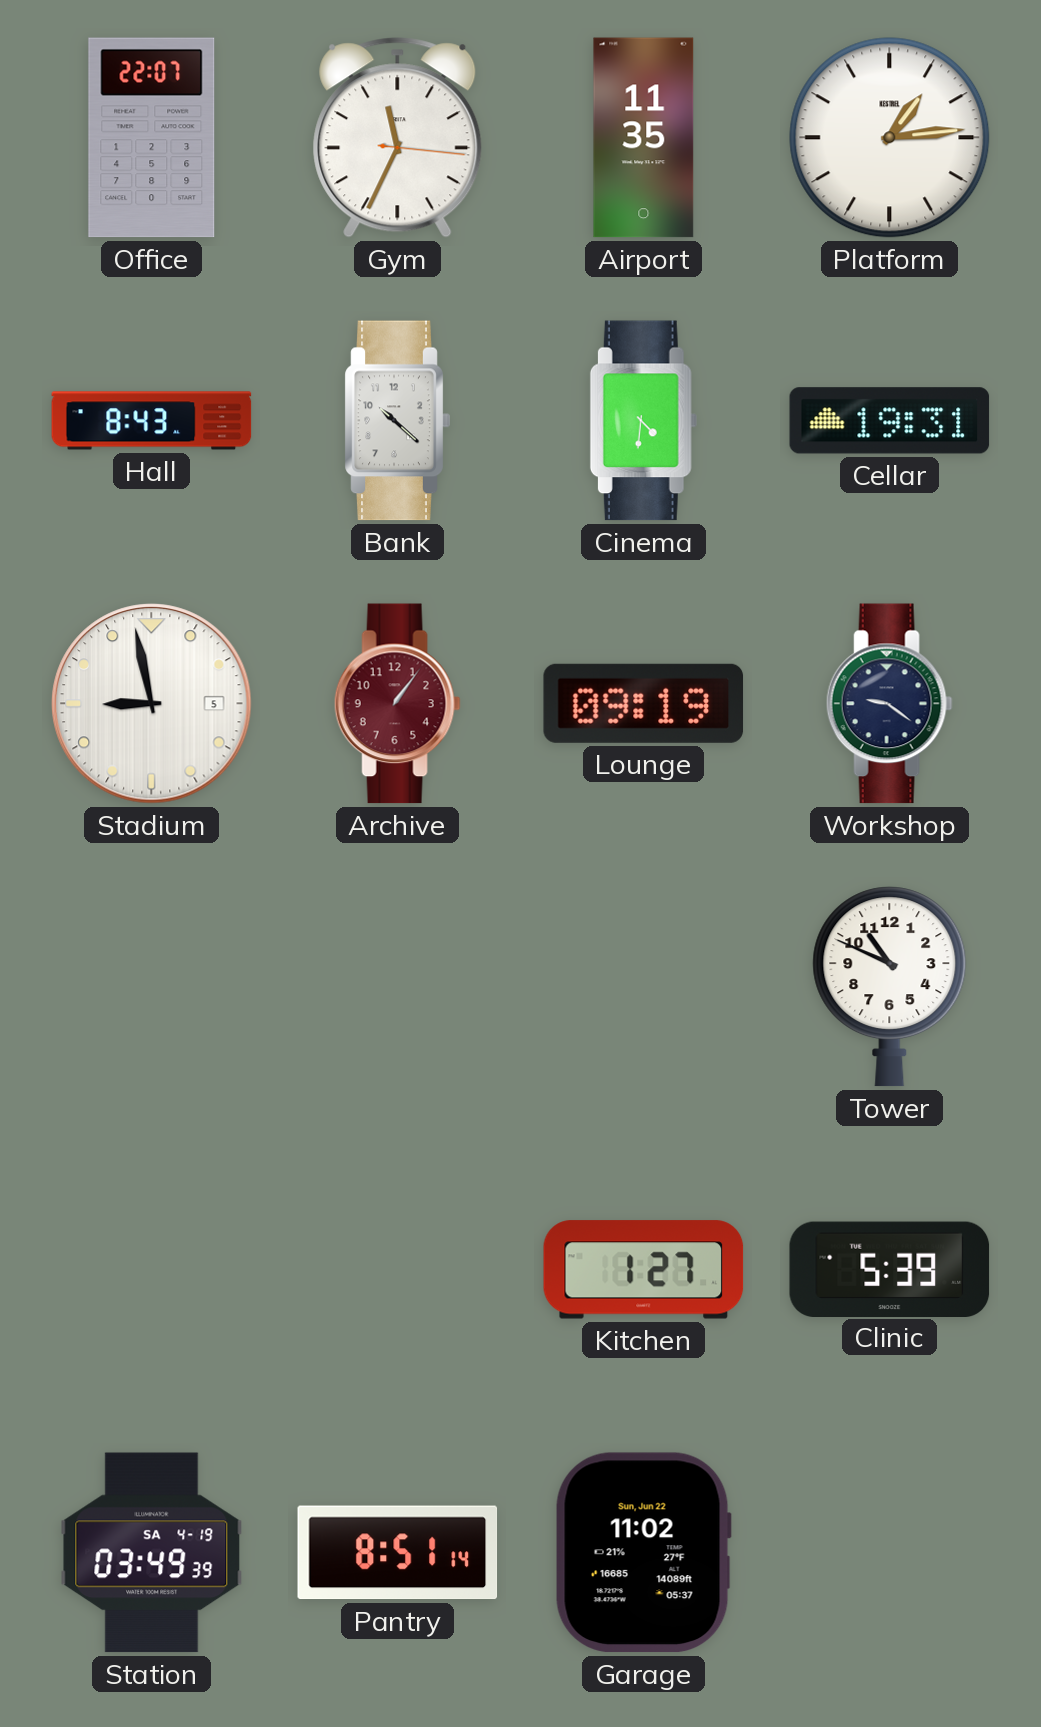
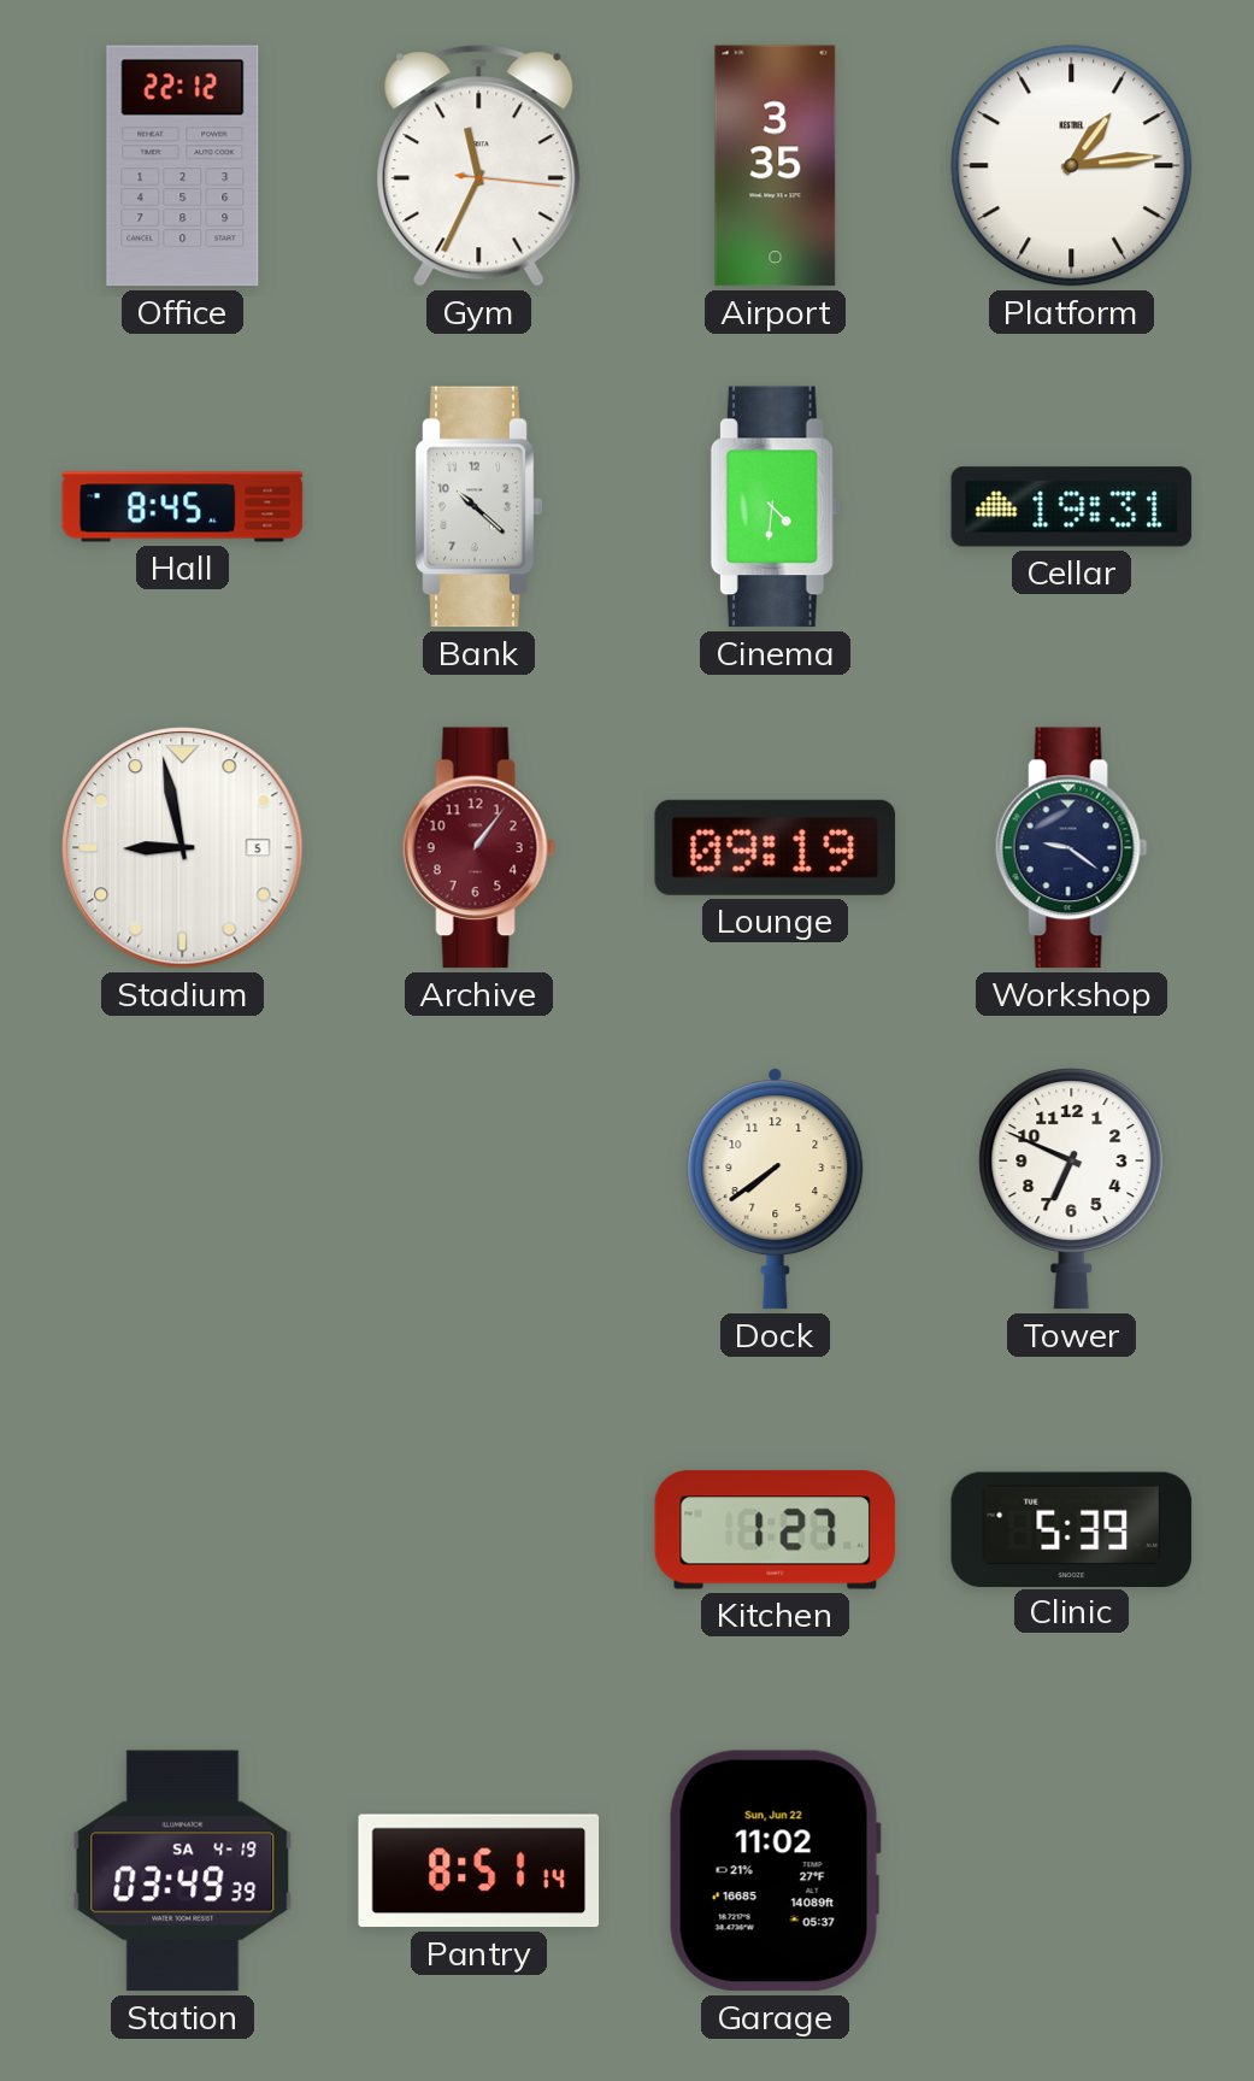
Office: 22:07 -> 22:12 (183, 166)
Airport: 11:35 -> 3:35 (776, 166)
Hall: 8:43 -> 8:45 (183, 507)
Dock: none -> 7:39 (776, 1189)
Tower: 10:49 -> 6:49 (1072, 1189)
